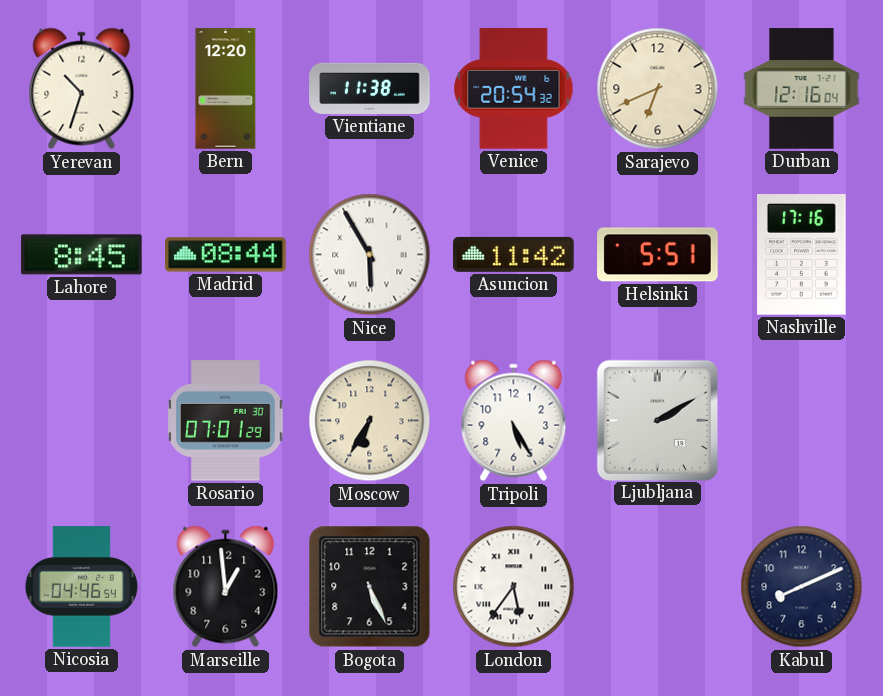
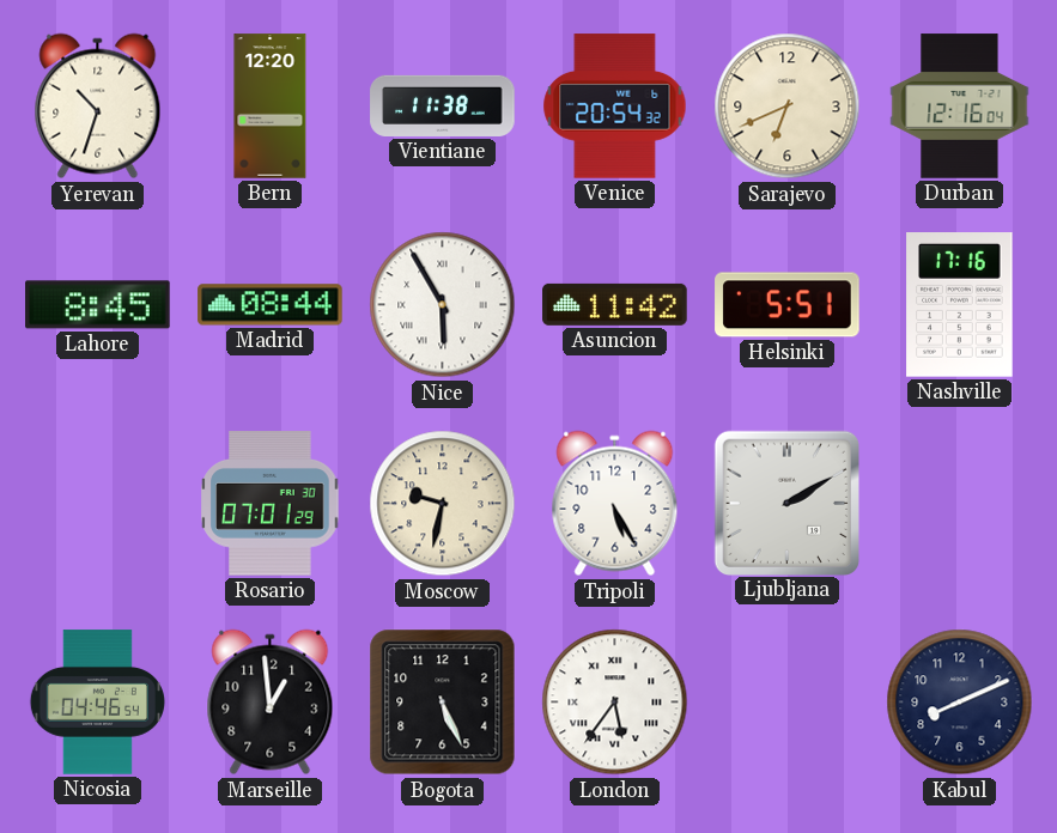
Moscow: 6:35 -> 9:32 (443, 504)
